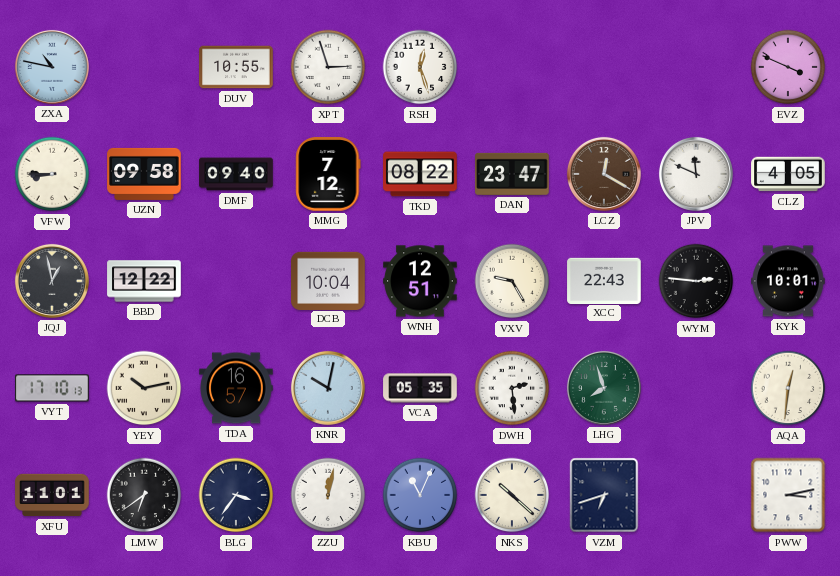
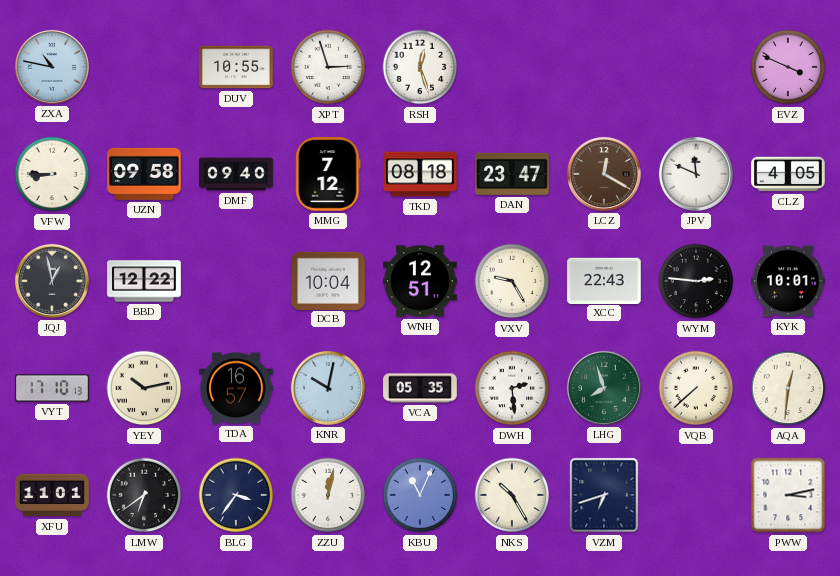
TKD: 08:22 -> 08:18 (420, 174)
VQB: none -> 7:38 (696, 388)
NKS: 10:22 -> 10:25 (512, 495)
